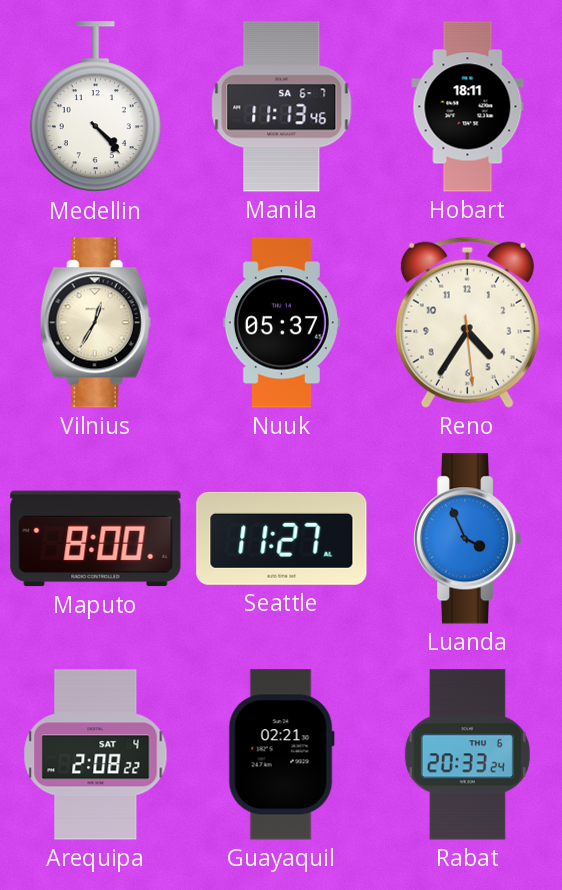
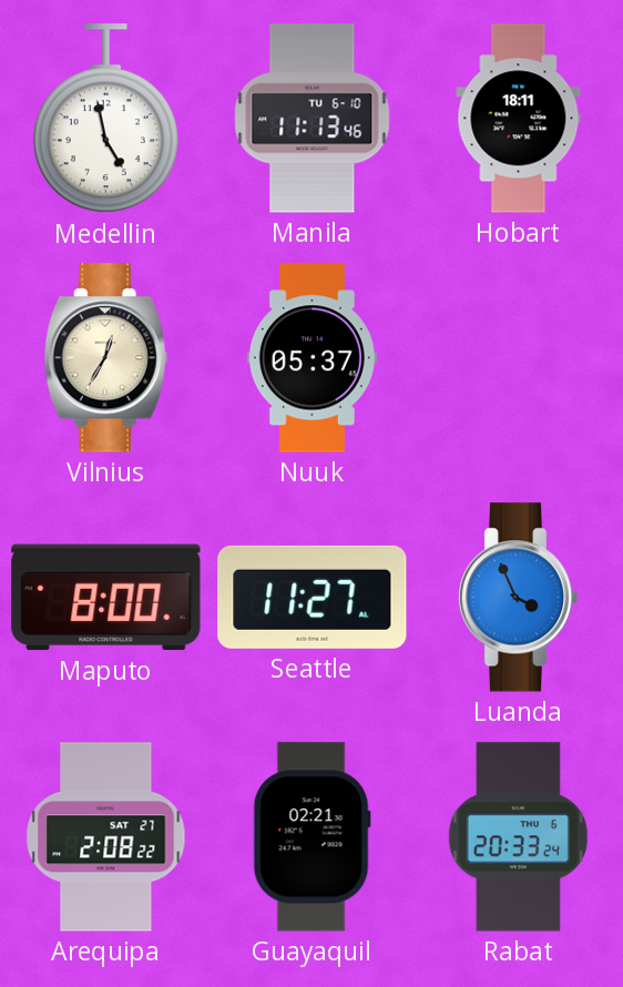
Medellin: 4:23 -> 4:58 (105, 119)
Manila date: SA 6-7 -> TU 6-10 (313, 119)
Reno: 4:35 -> none (467, 322)
Arequipa date: SAT 4 -> SAT 27 (106, 837)
